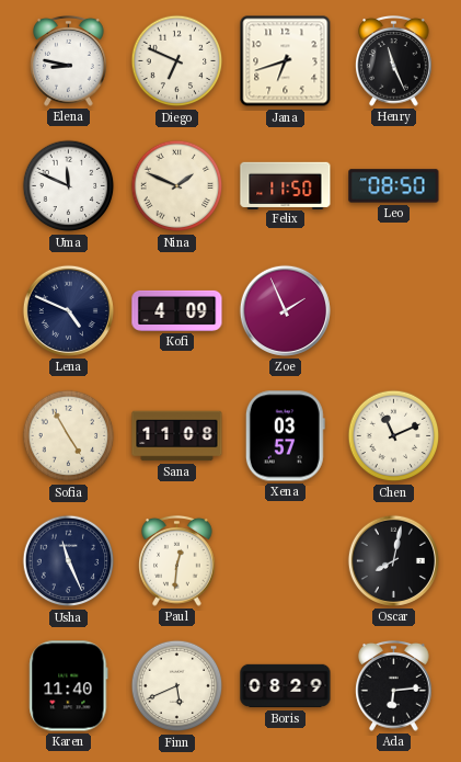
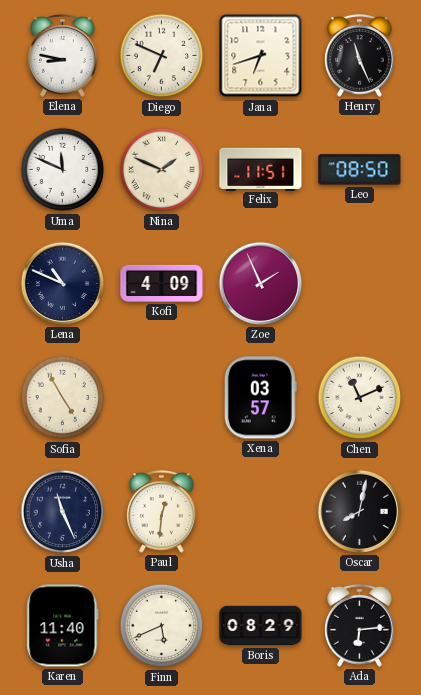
Felix: 11:50 -> 11:51 (261, 169)
Lena: 4:49 -> 10:49 (62, 283)
Sana: 11:08 -> none (177, 436)
